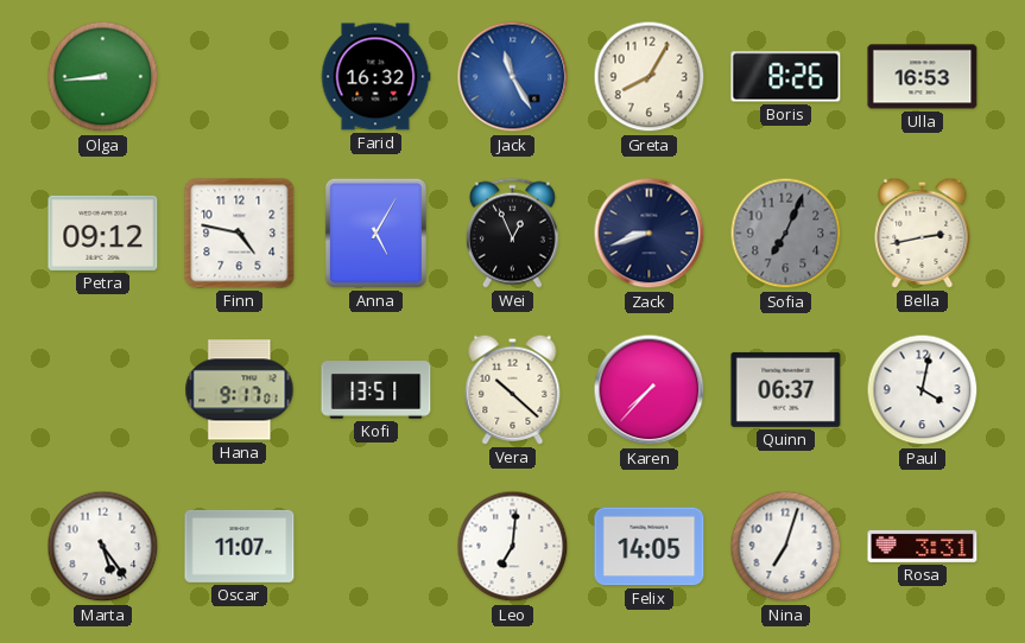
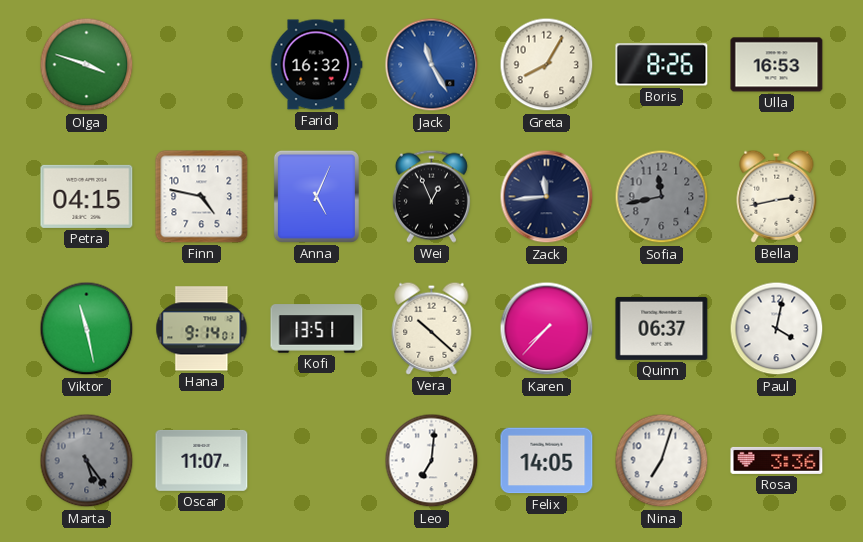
Olga: 8:44 -> 3:48 (87, 65)
Petra: 09:12 -> 04:15 (87, 196)
Anna: 5:05 -> 5:04 (316, 196)
Zack: 8:42 -> 11:44 (547, 197)
Sofia: 7:04 -> 11:43 (662, 197)
Viktor: none -> 11:28 (87, 329)
Hana: 9:17 -> 9:14 (202, 329)
Marta dial: white -> grey (87, 461)
Rosa: 3:31 -> 3:36 (777, 460)
